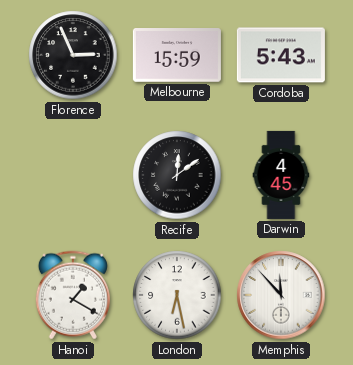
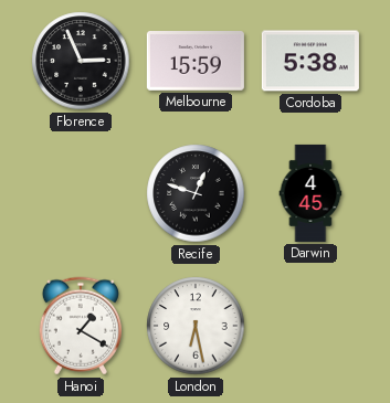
Cordoba: 5:43 -> 5:38 (310, 61)
Recife: 12:09 -> 12:48 (196, 193)
Memphis: 11:53 -> none (281, 295)
